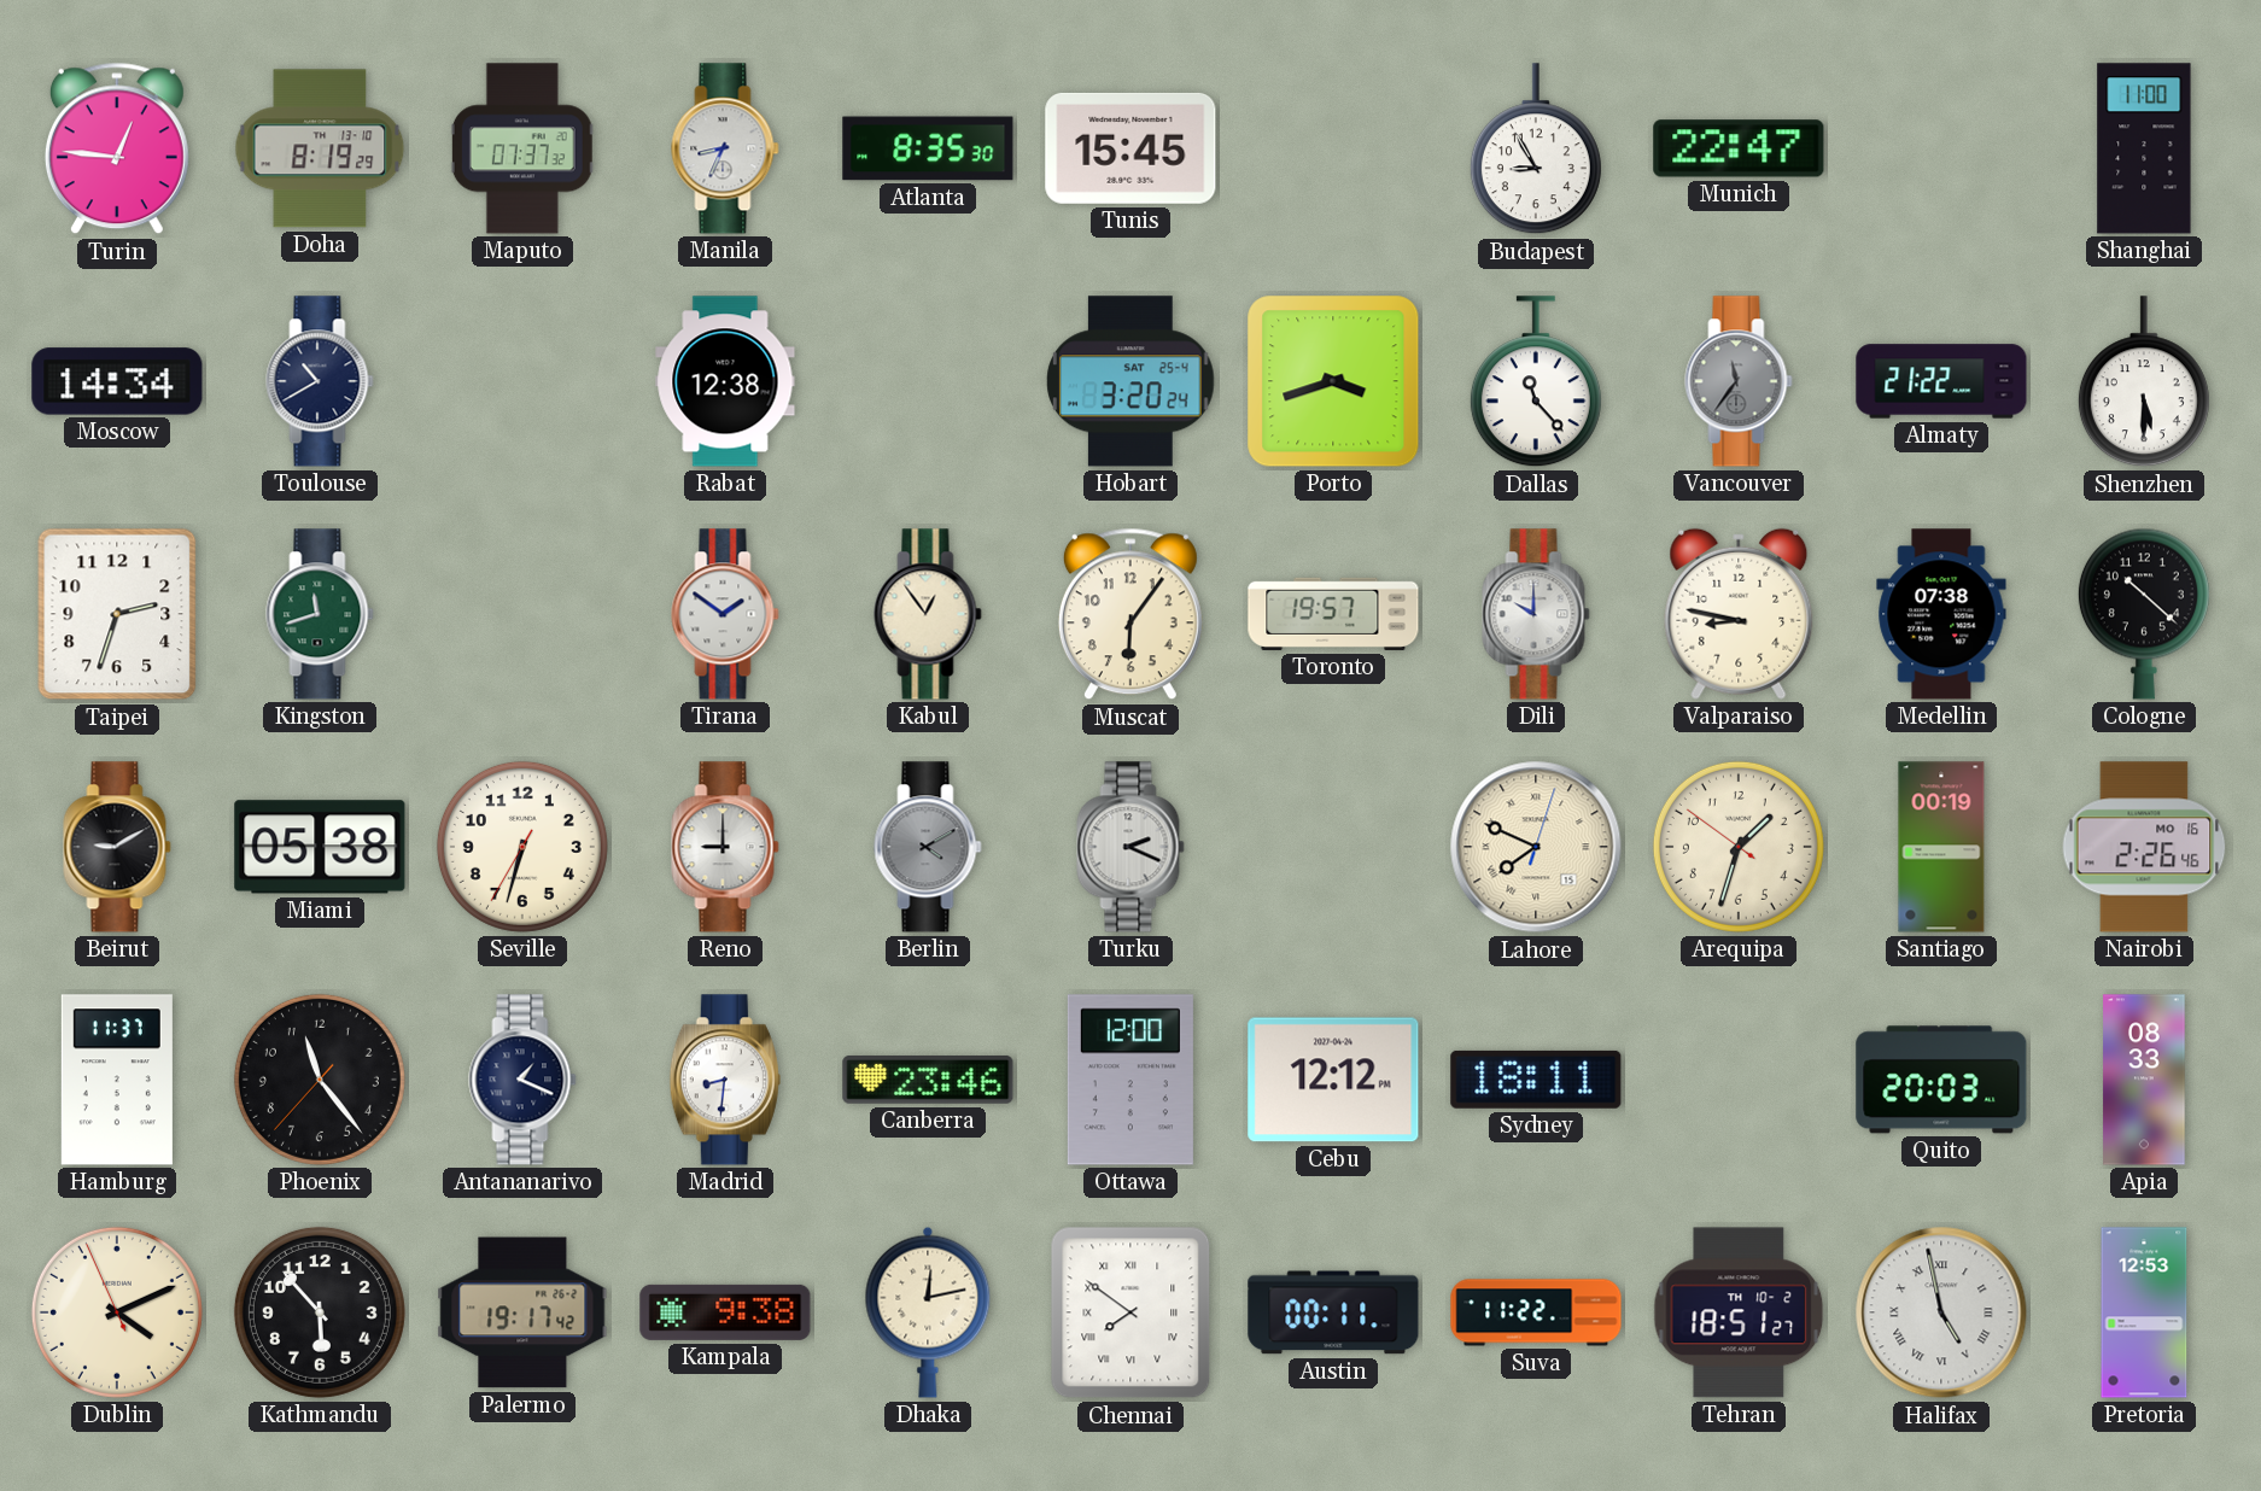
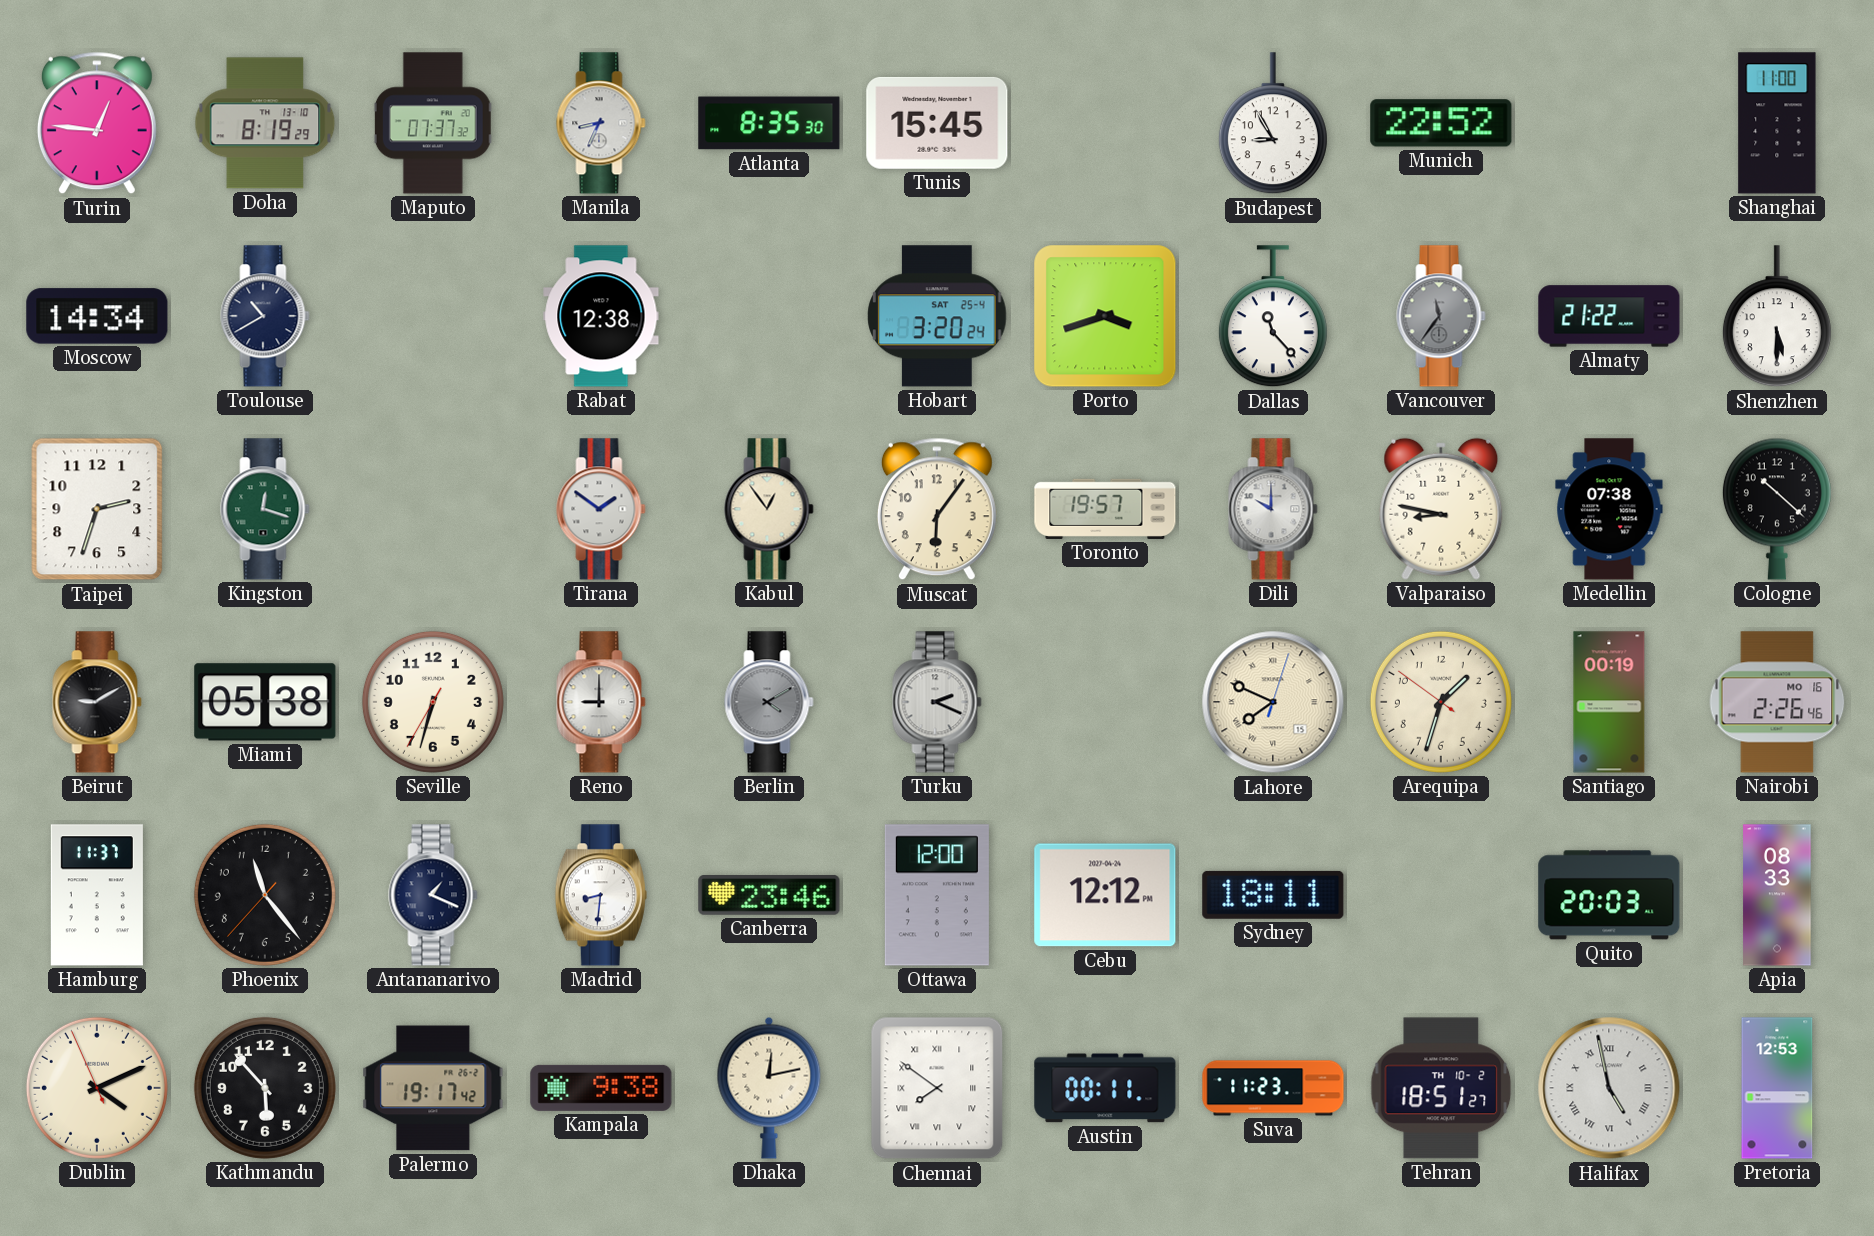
Munich: 22:47 -> 22:52 (1441, 123)
Kingston: 11:42 -> 12:18 (265, 509)
Suva: 11:22 -> 11:23 (1273, 1088)
